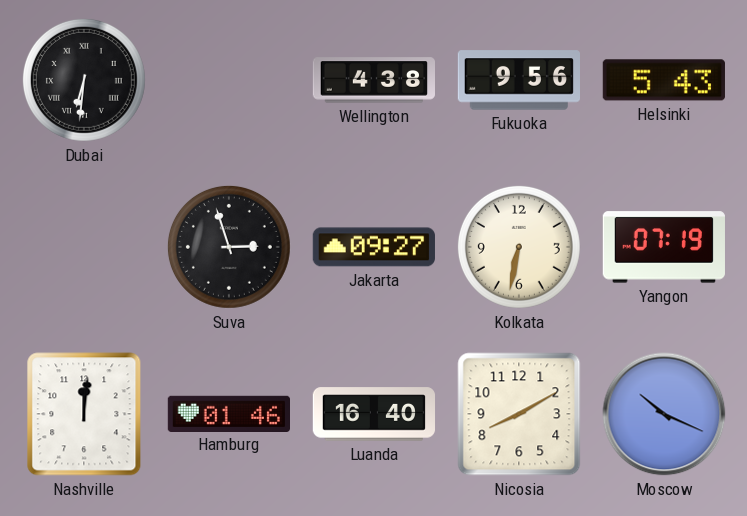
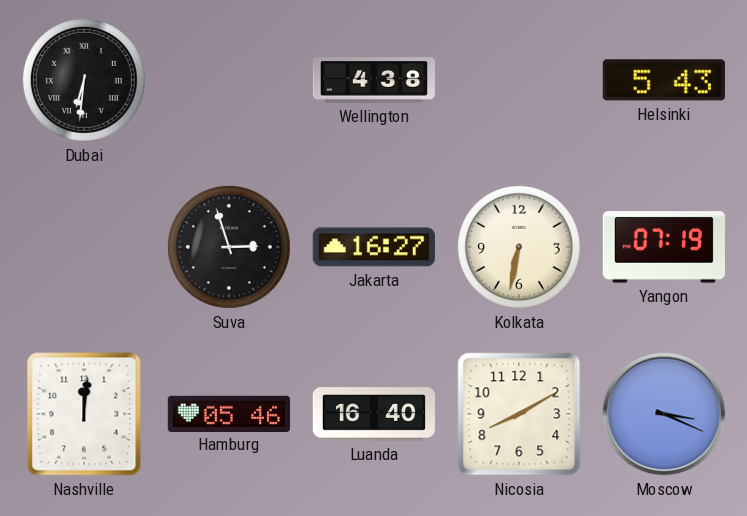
Fukuoka: 9:56 -> none (518, 80)
Jakarta: 09:27 -> 16:27 (374, 247)
Hamburg: 01:46 -> 05:46 (228, 413)
Moscow: 10:19 -> 3:19 (664, 414)
